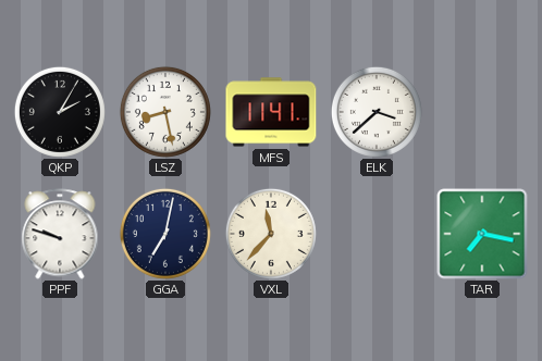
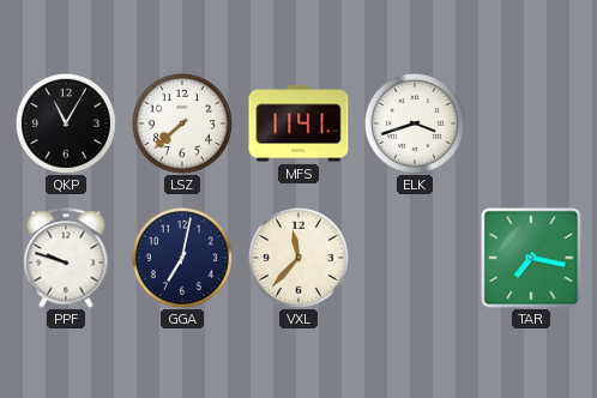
QKP: 2:05 -> 11:05 (66, 123)
LSZ: 8:28 -> 7:38 (182, 123)
ELK: 3:38 -> 3:42 (415, 123)
